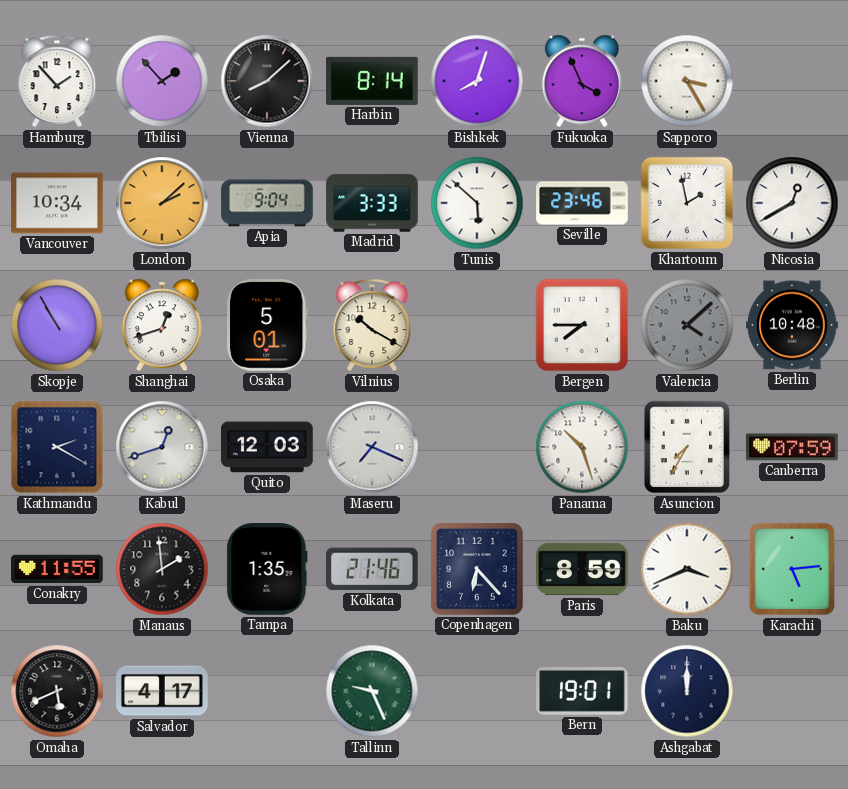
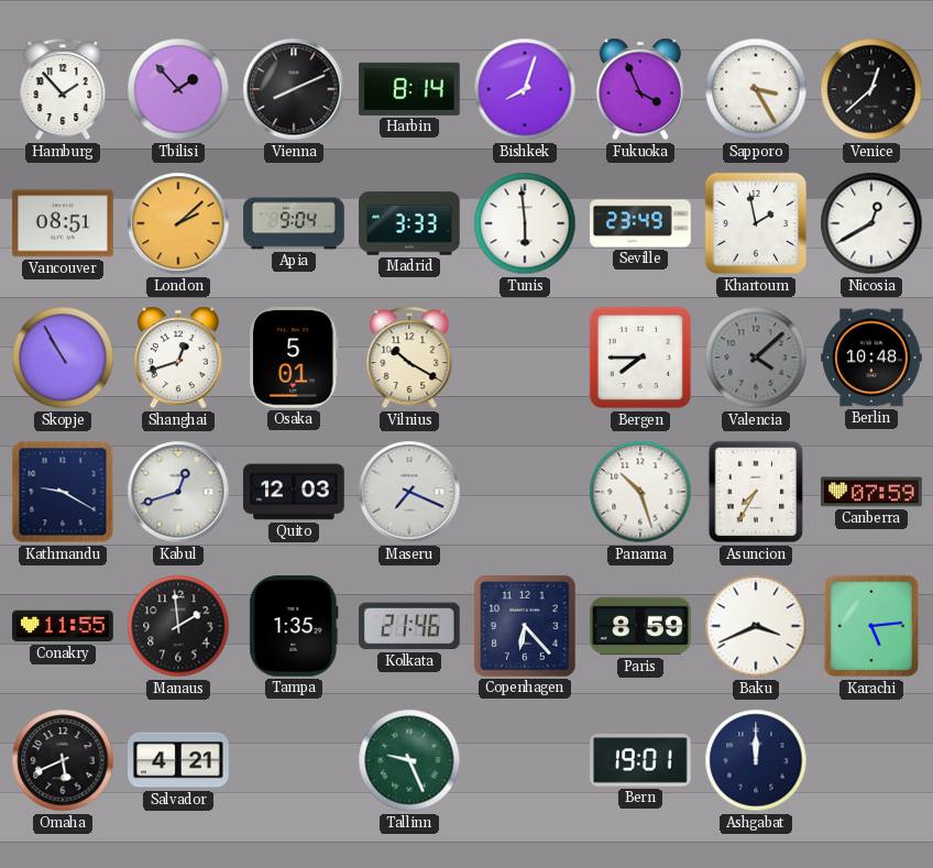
Vienna: 8:08 -> 8:11 (294, 89)
Venice: none -> 12:38 (871, 89)
Vancouver: 10:34 -> 08:51 (63, 223)
Tunis: 5:52 -> 5:59 (525, 223)
Seville: 23:46 -> 23:49 (640, 223)
Kathmandu: 2:20 -> 9:20 (63, 492)
Salvador: 4:17 -> 4:21 (178, 760)
